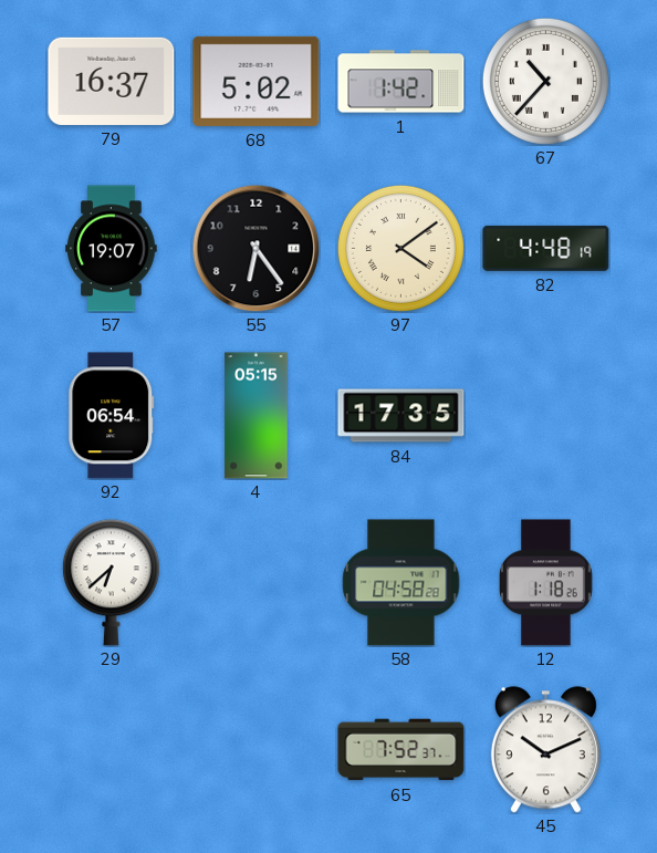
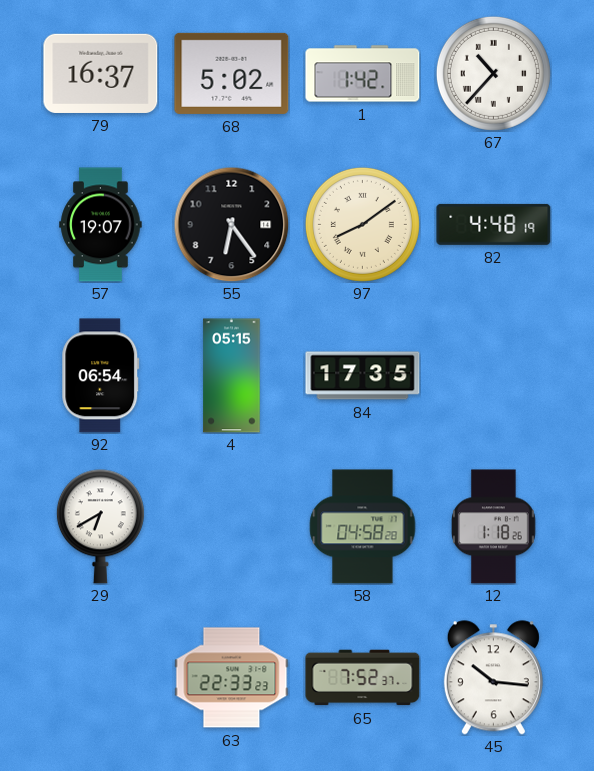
97: 4:09 -> 8:09 (362, 224)
29: 6:38 -> 6:40 (100, 527)
63: none -> 22:33 (232, 678)
45: 10:11 -> 10:16 (493, 678)
